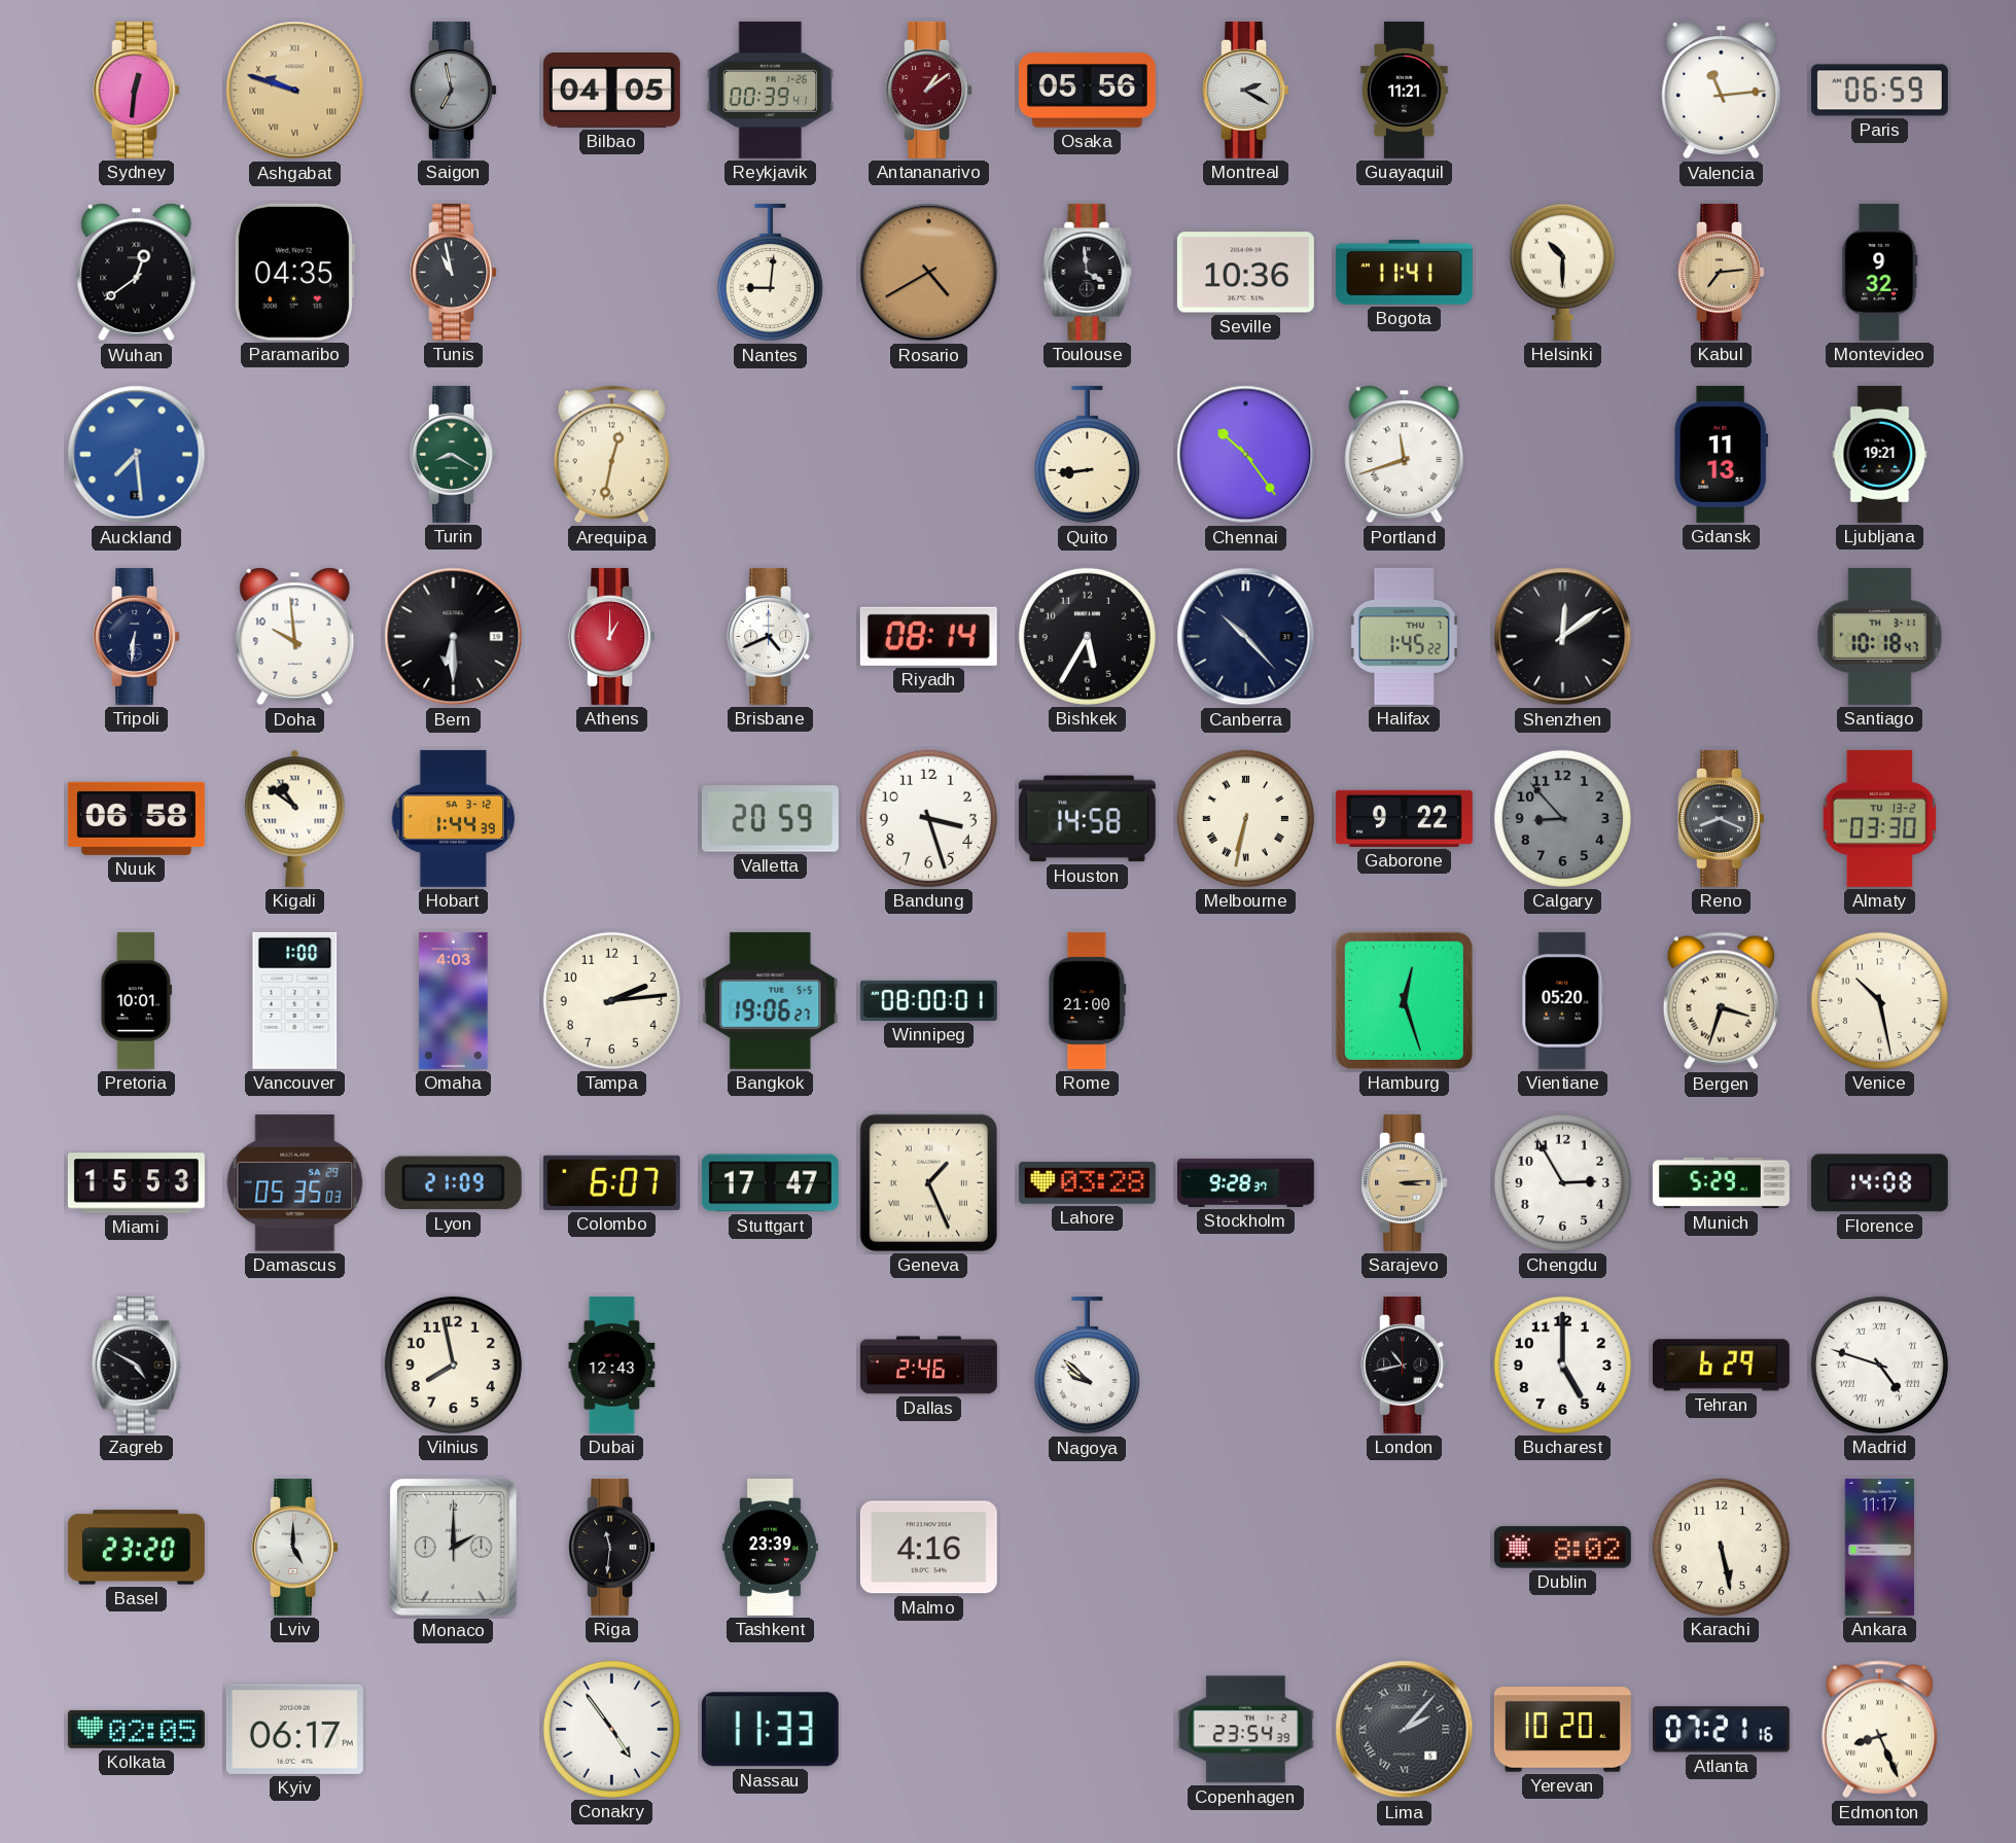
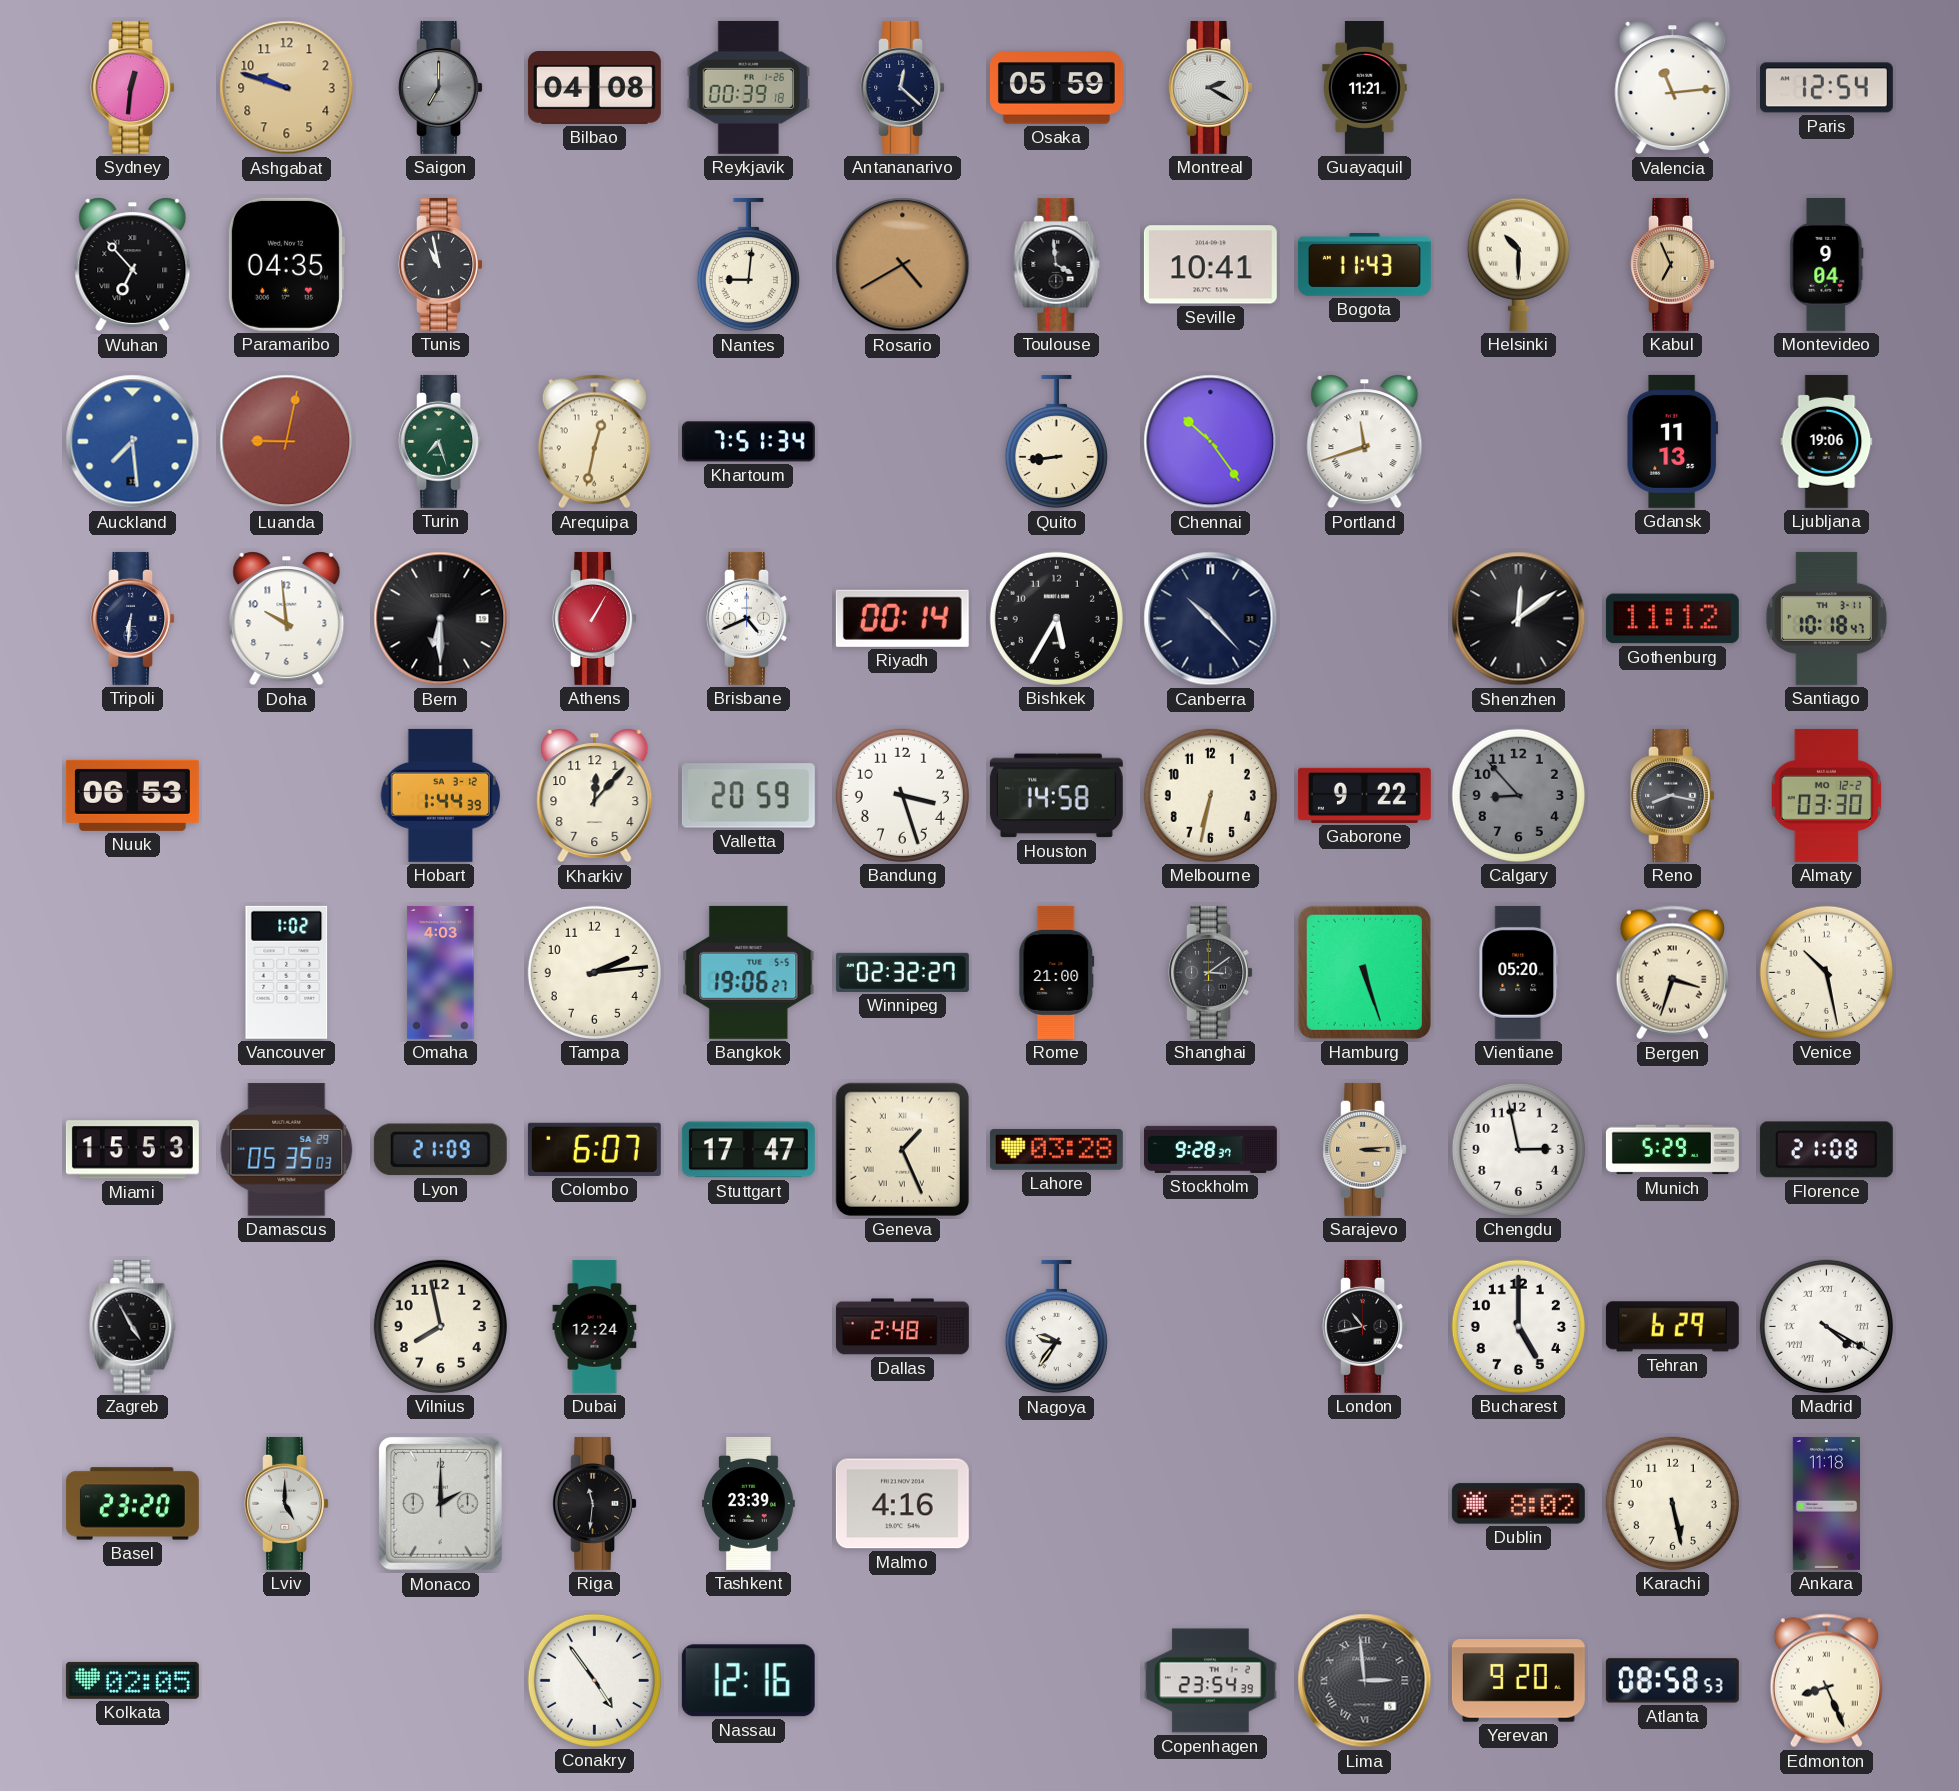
Ashgabat numerals: Roman -> Arabic (287, 88)
Saigon: 6:58 -> 7:00 (440, 87)
Bilbao: 04:05 -> 04:08 (594, 88)
Reykjavik: 00:39:41 -> 00:39:18 (749, 87)
Antananarivo: 1:09 -> 12:22 (902, 87)
Antananarivo dial: burgundy -> navy (902, 87)
Osaka: 05:56 -> 05:59 (1056, 88)
Paris: 06:59 -> 12:54 (1826, 88)
Wuhan: 12:39 -> 6:53 (133, 265)
Seville: 10:36 -> 10:41 (1210, 265)
Bogota: 11:41 -> 11:43 (1364, 265)
Kabul: 7:14 -> 6:56 (1672, 264)
Montevideo: 9:32 -> 9:04 (1827, 264)
Luanda: none -> 9:02 (287, 442)
Turin: 8:20 -> 7:27 (440, 441)
Khartoum: none -> 7:51 (748, 442)
Ljubljana: 19:21 -> 19:06 (1827, 441)
Athens: 1:00 -> 1:05 (594, 618)
Riyadh: 08:14 -> 00:14 (902, 618)
Halifax: 1:45 -> none (1404, 636)
Gothenburg: none -> 11:12 (1672, 619)
Nuuk: 06:58 -> 06:53 (132, 795)
Kigali: 10:51 -> none (295, 818)
Kharkiv: none -> 12:07 (595, 796)
Melbourne numerals: Roman -> Arabic (1210, 795)
Reno: 8:19 -> 8:17 (1672, 795)
Almaty date: TU 13-2 -> MO 12-2 (1827, 795)
Pretoria: 10:01 -> none (137, 1000)
Vancouver: 1:00 -> 1:02 (287, 972)
Winnipeg: 08:00 -> 02:32 (902, 972)
Shanghai: none -> 3:09 (1210, 972)
Hamburg: 12:27 -> 5:27 (1364, 972)
Chengdu: 2:55 -> 2:58 (1518, 1149)
Florence: 14:08 -> 21:08 (1826, 1150)
Zagreb: 4:50 -> 4:55 (133, 1326)
Dubai: 12:43 -> 12:24 (595, 1326)
Dallas: 2:46 -> 2:48 (902, 1327)
Nagoya: 9:52 -> 9:36 (1056, 1327)
Madrid: 4:48 -> 4:20 (1826, 1326)
Ankara: 11:17 -> 11:18 (1826, 1503)
Kyiv: 06:17 -> none (294, 1729)
Nassau: 11:33 -> 12:16 (748, 1681)
Lima: 2:07 -> 2:59 (1365, 1681)
Yerevan: 10:20 -> 9:20 (1518, 1681)
Atlanta: 07:21 -> 08:58 (1672, 1681)
